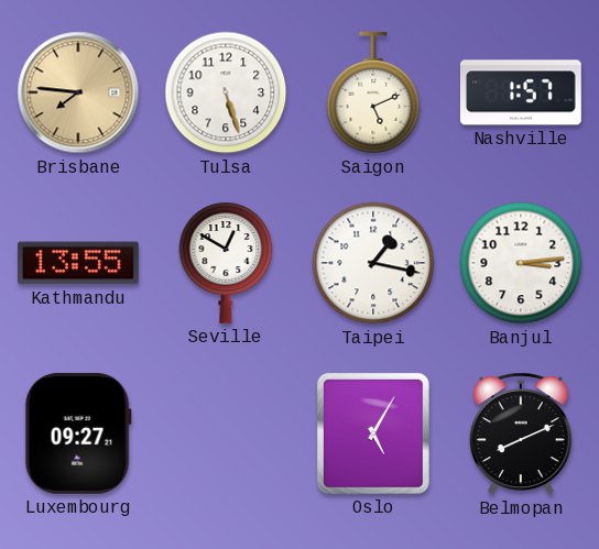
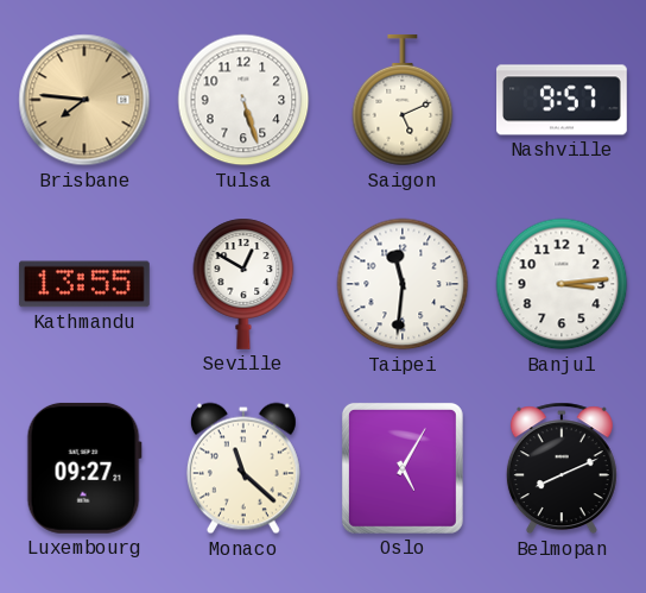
Nashville: 1:57 -> 9:57 (562, 100)
Taipei: 1:17 -> 11:31 (403, 284)
Monaco: none -> 11:22 (243, 468)
